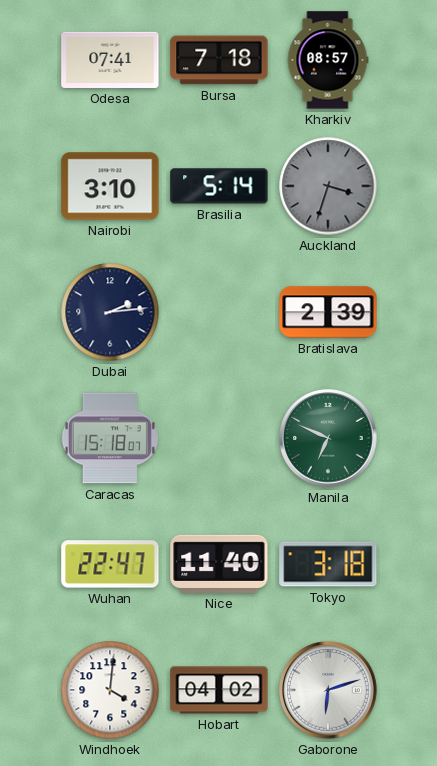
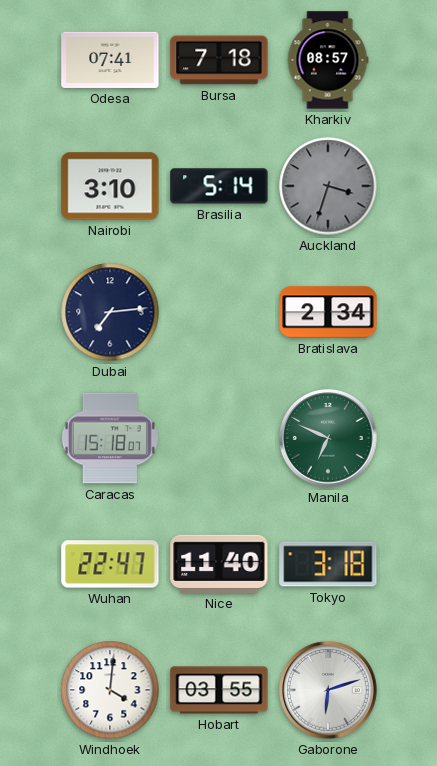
Dubai: 2:14 -> 7:14 (110, 312)
Bratislava: 2:39 -> 2:34 (328, 312)
Hobart: 04:02 -> 03:55 (219, 690)
